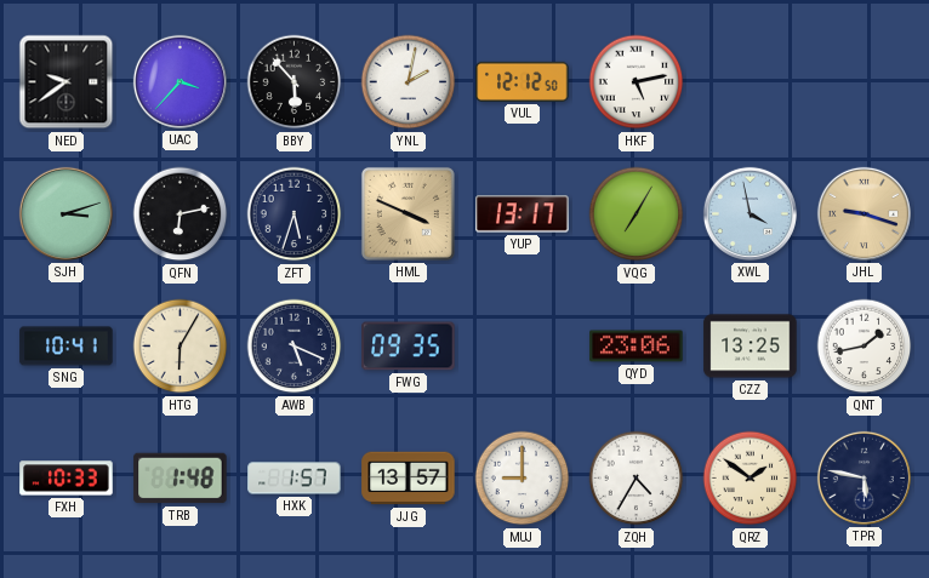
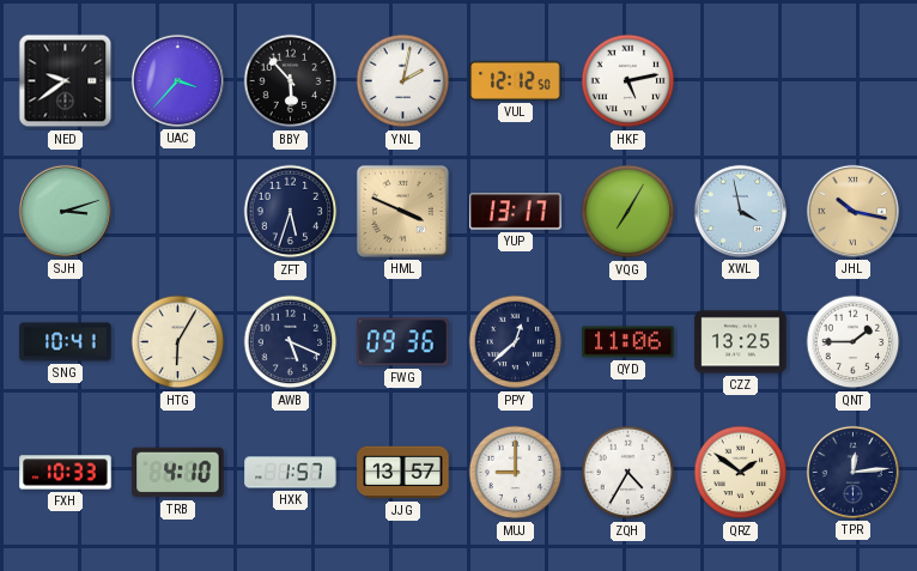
QFN: 6:13 -> none (181, 214)
JHL: 9:18 -> 10:17 (852, 211)
FWG: 09:35 -> 09:36 (403, 342)
PPY: none -> 12:38 (516, 342)
QYD: 23:06 -> 11:06 (628, 342)
QNT: 1:43 -> 1:45 (854, 342)
TRB: 1:48 -> 4:10 (178, 473)
TPR: 5:47 -> 12:14 (852, 472)
